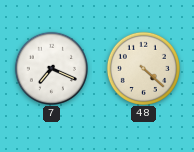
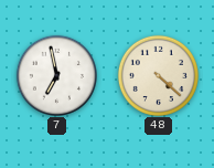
7: 7:19 -> 6:58 (56, 75)
